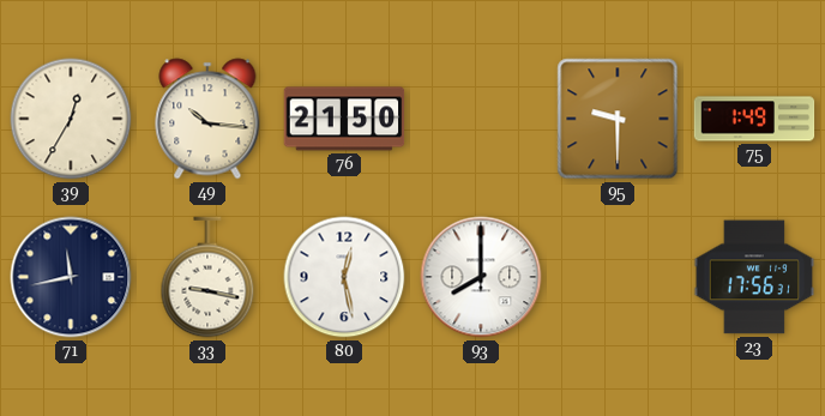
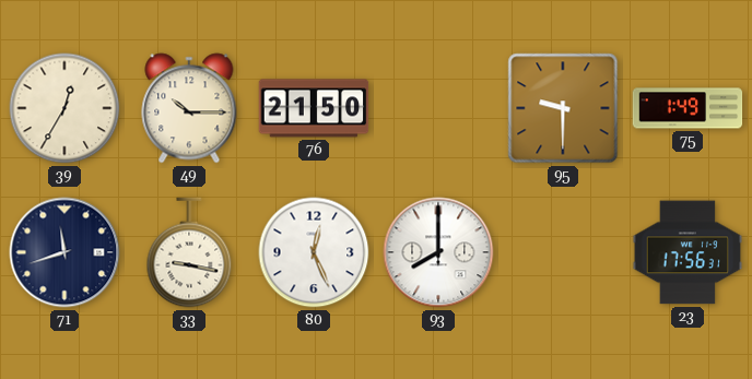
49: 10:16 -> 10:15 (189, 108)
71: 11:43 -> 11:42 (64, 252)
80: 12:28 -> 12:26 (314, 252)
